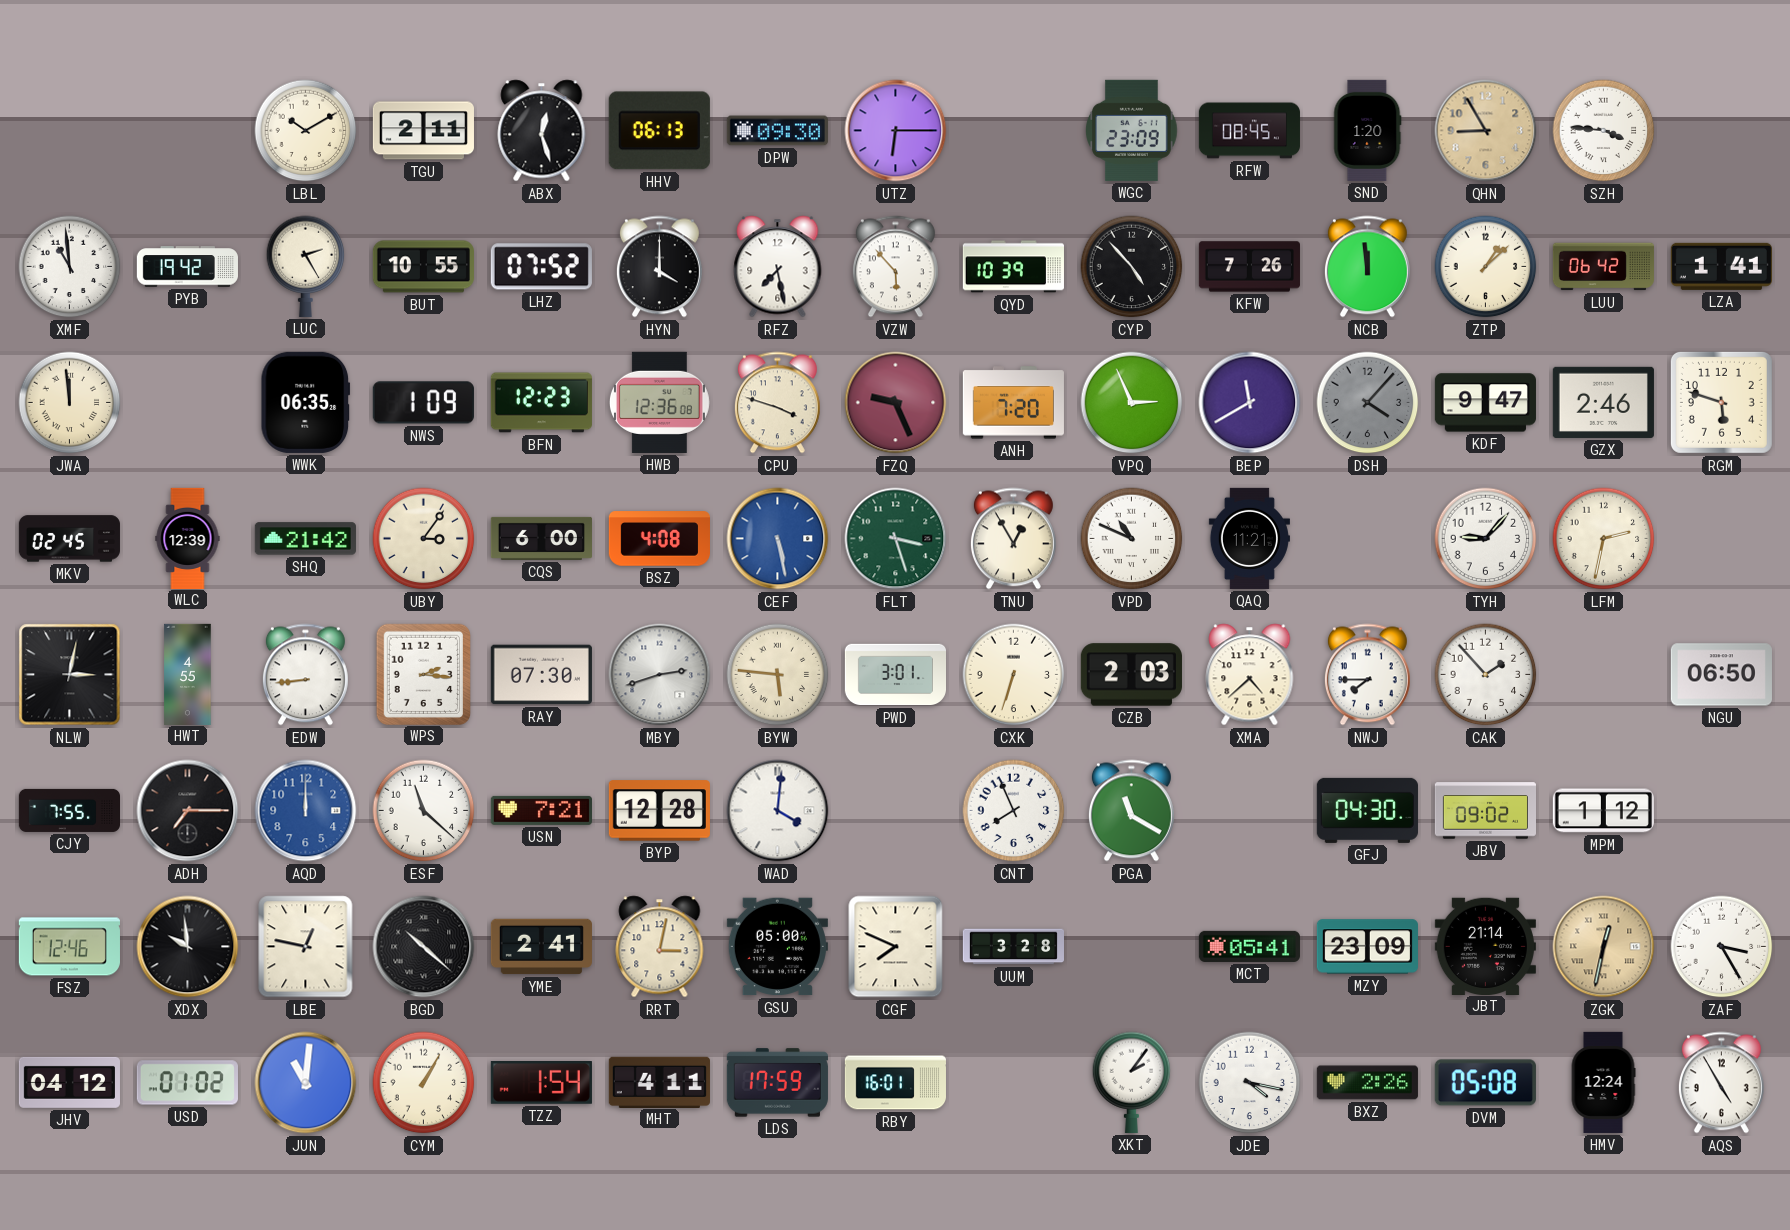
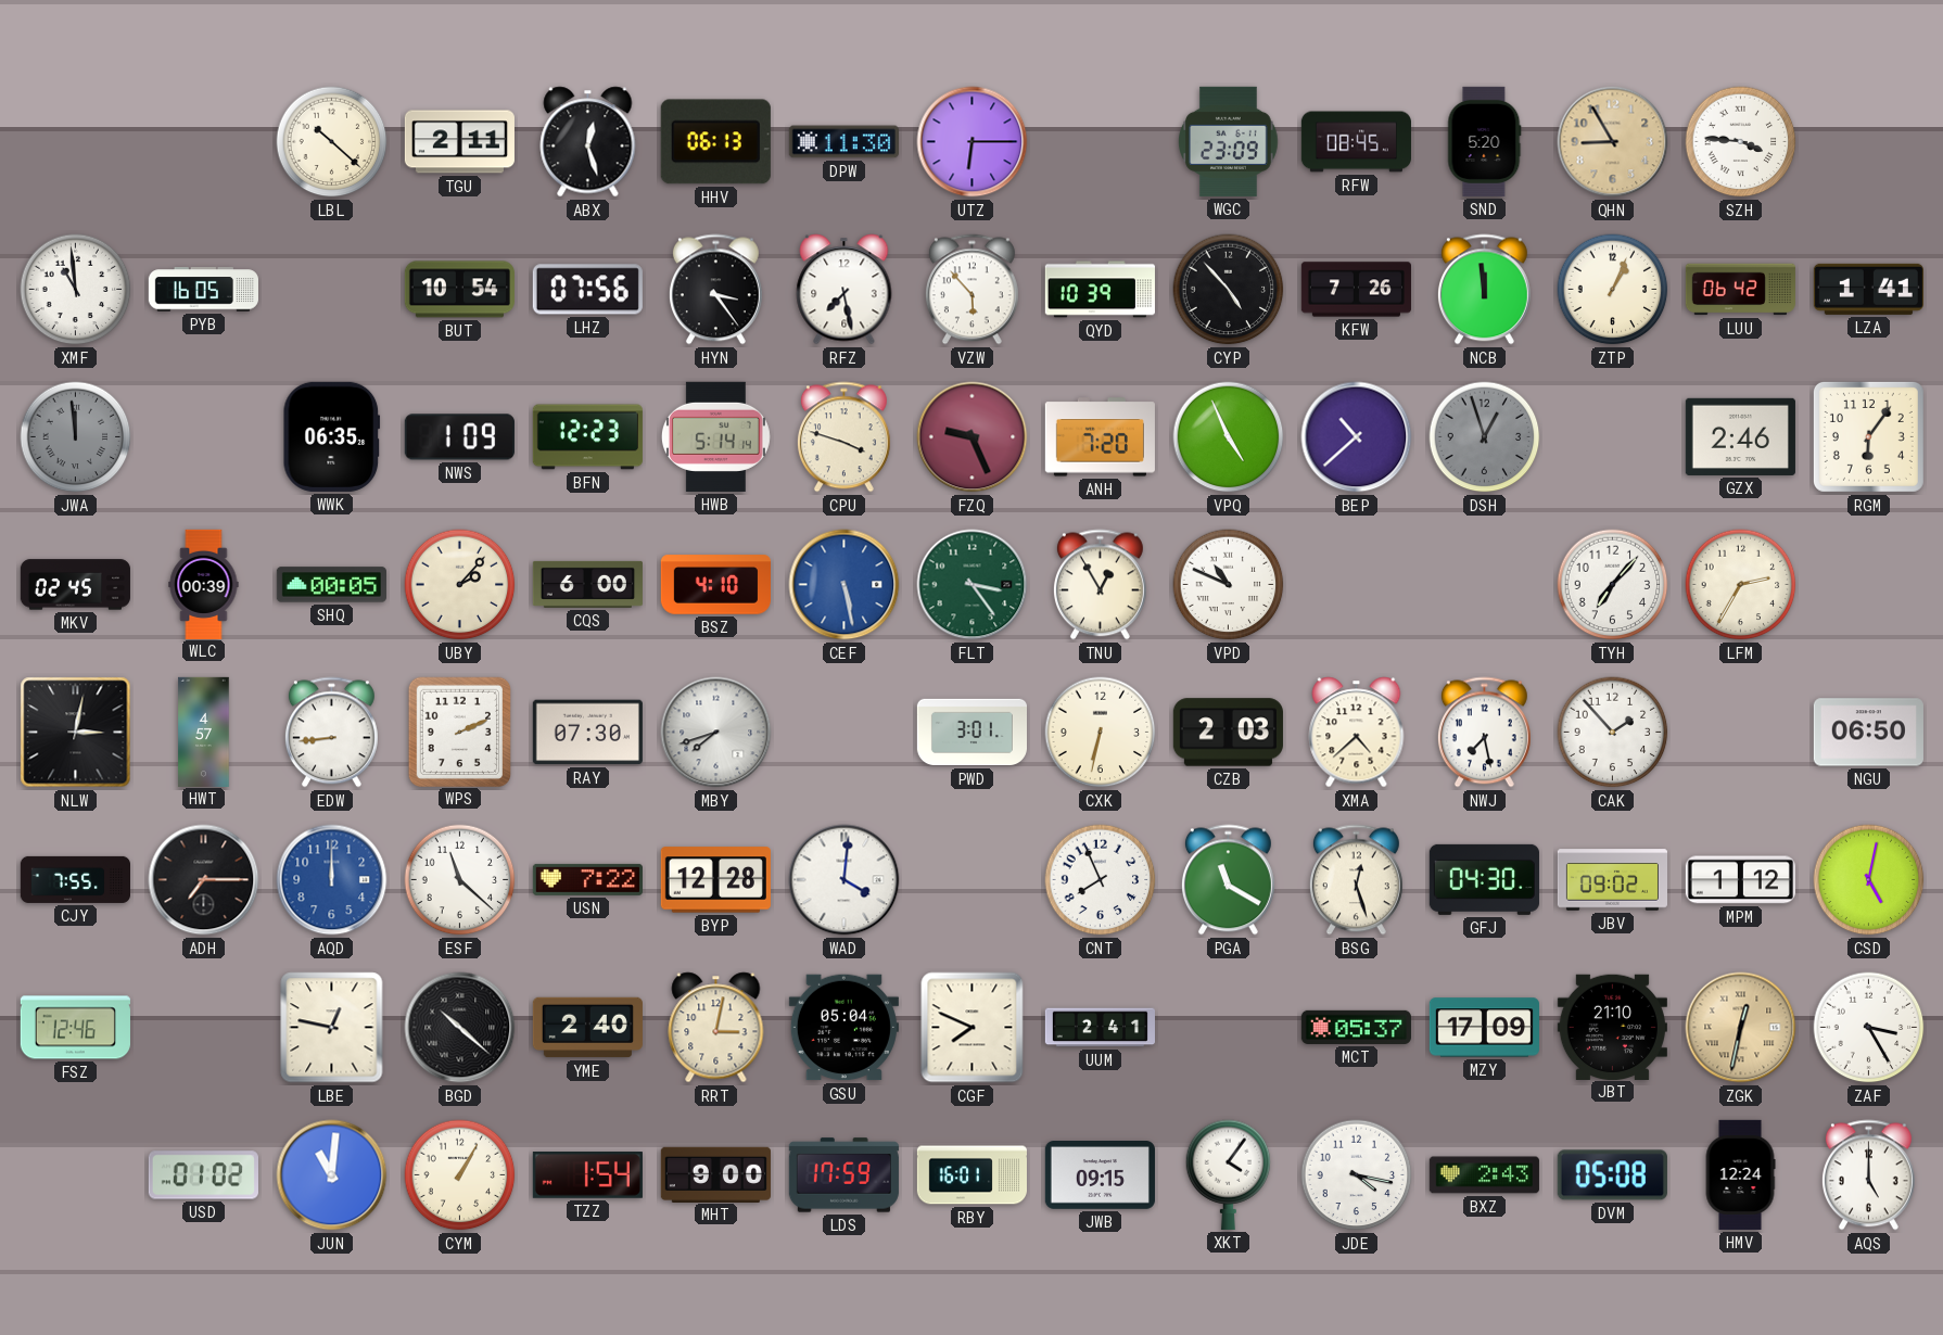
LBL: 10:10 -> 10:22 (332, 142)
DPW: 09:30 -> 11:30 (843, 142)
SND: 1:20 -> 5:20 (1485, 141)
PYB: 19:42 -> 16:05 (203, 290)
LUC: 2:25 -> none (306, 266)
BUT: 10:55 -> 10:54 (459, 290)
LHZ: 07:52 -> 07:56 (587, 290)
HYN: 4:00 -> 3:24 (715, 290)
ZTP: 1:08 -> 1:04 (1613, 290)
JWA dial: cream -> grey (76, 437)
HWB: 12:36 -> 5:14 (715, 436)
VPQ: 2:56 -> 4:56 (1229, 437)
BEP: 11:40 -> 10:38 (1357, 437)
DSH: 4:07 -> 12:57 (1485, 437)
KDF: 9:47 -> none (1485, 403)
RGM: 5:48 -> 6:06 (1868, 436)
WLC: 12:39 -> 00:39 (204, 584)
SHQ: 21:42 -> 00:05 (331, 585)
UBY: 3:06 -> 2:07 (460, 585)
BSZ: 4:08 -> 4:10 (715, 585)
FLT: 3:27 -> 3:24 (973, 585)
QAQ: 11:21 -> none (1249, 538)
TYH: 9:07 -> 7:07 (1613, 585)
LFM: 2:32 -> 2:35 (1741, 585)
HWT: 4:55 -> 4:57 (204, 732)
WPS: 2:16 -> 2:11 (459, 732)
MBY: 2:42 -> 7:42 (716, 733)
BYW: 5:46 -> none (778, 675)
CXK: 6:33 -> 6:32 (1101, 733)
NWJ: 7:45 -> 7:28 (1484, 733)
USN: 7:21 -> 7:22 (587, 879)
BSG: none -> 12:27 (1356, 880)
CSD: none -> 5:02 (1869, 880)
XDX: 9:59 -> none (188, 947)
YME: 2:41 -> 2:40 (587, 1028)
GSU: 05:00 -> 05:04 (843, 1028)
UUM: 3:28 -> 2:41 (1100, 1028)
MCT: 05:41 -> 05:37 (1356, 1027)
MZY: 23:09 -> 17:09 (1484, 1028)
JBT: 21:14 -> 21:10 (1612, 1027)
JHV: 04:12 -> none (69, 1082)
MHT: 4:11 -> 9:00 (715, 1174)
JWB: none -> 09:15 (1100, 1175)
XKT: 2:06 -> 4:06 (1229, 1174)
BXZ: 2:26 -> 2:43 (1484, 1175)
AQS: 4:55 -> 5:00 (1868, 1175)
